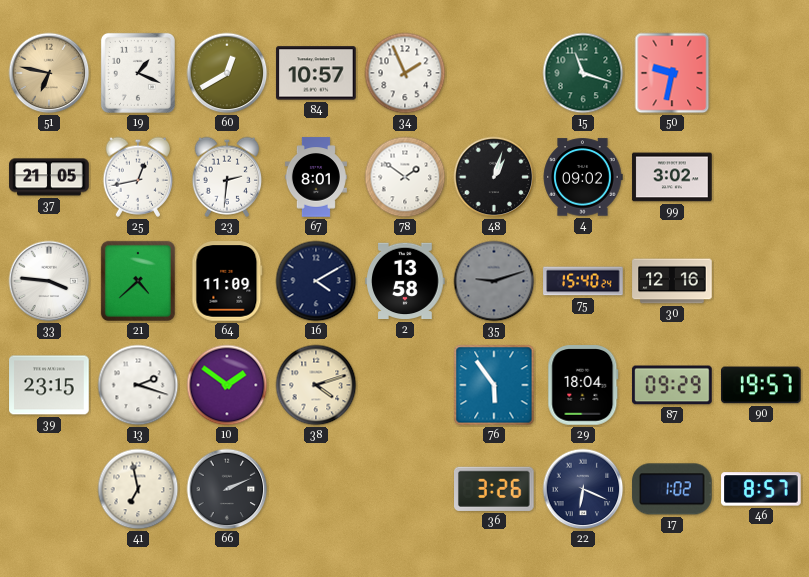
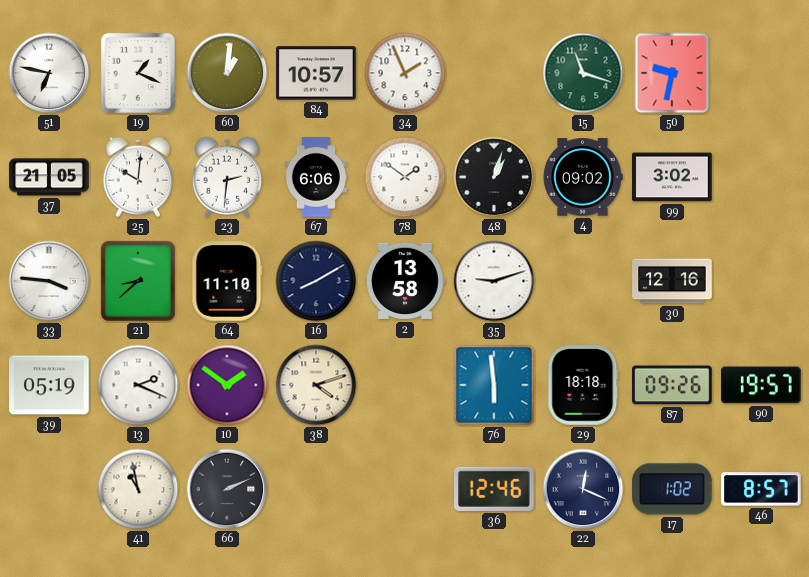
51 dial: champagne -> white (49, 73)
60: 12:40 -> 1:01 (227, 73)
25: 12:43 -> 10:01 (138, 177)
67: 8:01 -> 6:06 (316, 177)
21: 4:38 -> 8:38 (138, 281)
64: 11:09 -> 11:10 (227, 281)
16: 4:10 -> 8:10 (316, 281)
35 dial: grey -> white (494, 281)
75: 15:40 -> none (583, 281)
39: 23:15 -> 05:19 (49, 385)
13: 2:18 -> 2:19 (138, 385)
76: 5:54 -> 5:59 (494, 385)
29: 18:04 -> 18:18 (583, 385)
87: 09:29 -> 09:26 (672, 385)
41: 6:58 -> 10:58 (138, 489)
36: 3:26 -> 12:46 (495, 489)
22: 6:19 -> 12:19 (583, 489)
